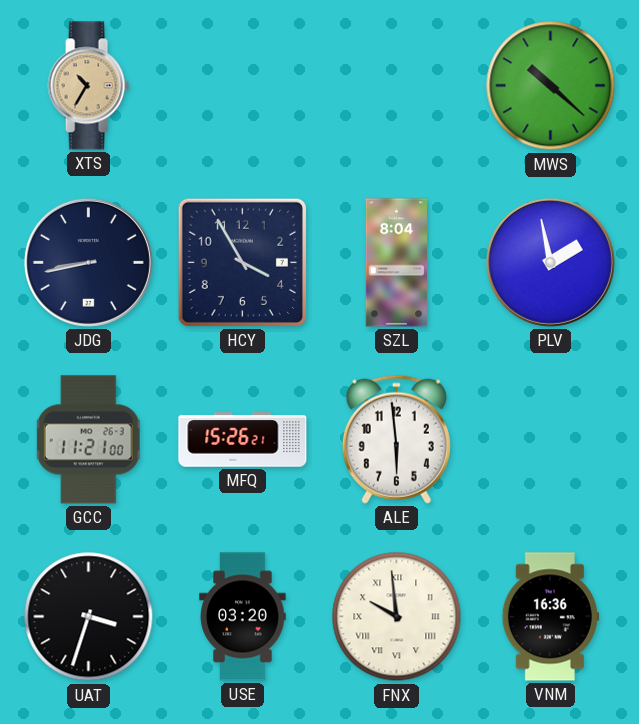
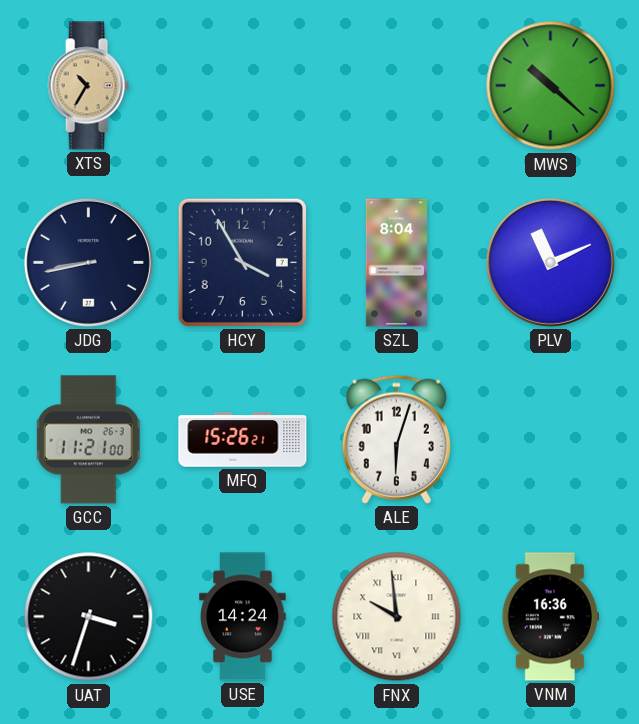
PLV: 1:58 -> 11:11 (550, 262)
ALE: 5:59 -> 6:03 (396, 439)
USE: 03:20 -> 14:24 (243, 617)
